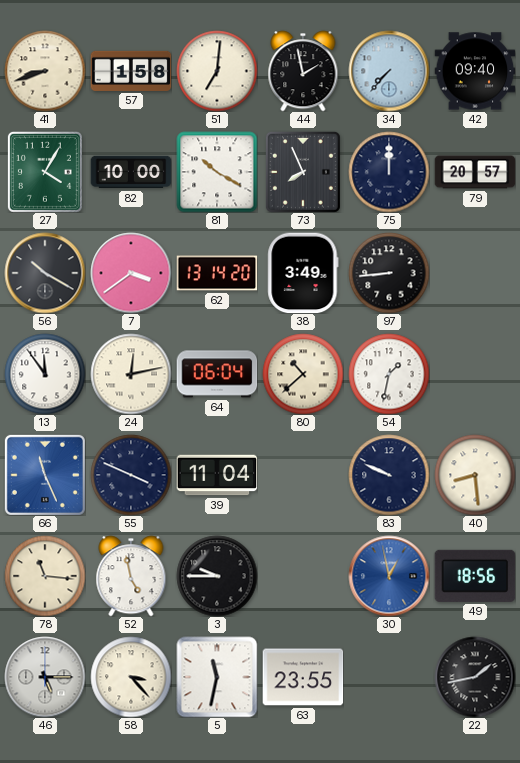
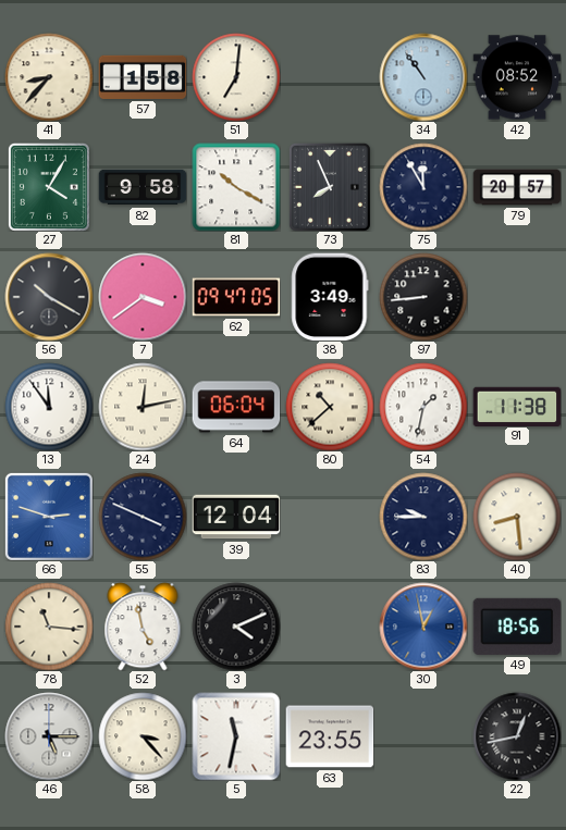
41: 8:42 -> 8:37 (49, 77)
44: 1:58 -> none (303, 71)
34: 7:37 -> 10:54 (423, 77)
42: 09:40 -> 08:52 (517, 77)
82: 10:00 -> 9:58 (143, 187)
75: 12:00 -> 11:55 (423, 187)
62: 13:14 -> 09:47 (236, 297)
91: none -> 11:38 (517, 406)
66: 11:26 -> 2:48 (49, 517)
39: 11:04 -> 12:04 (236, 517)
83: 9:49 -> 9:45 (423, 517)
3: 9:45 -> 4:11 (236, 627)
22: 1:43 -> 12:43 (517, 736)
